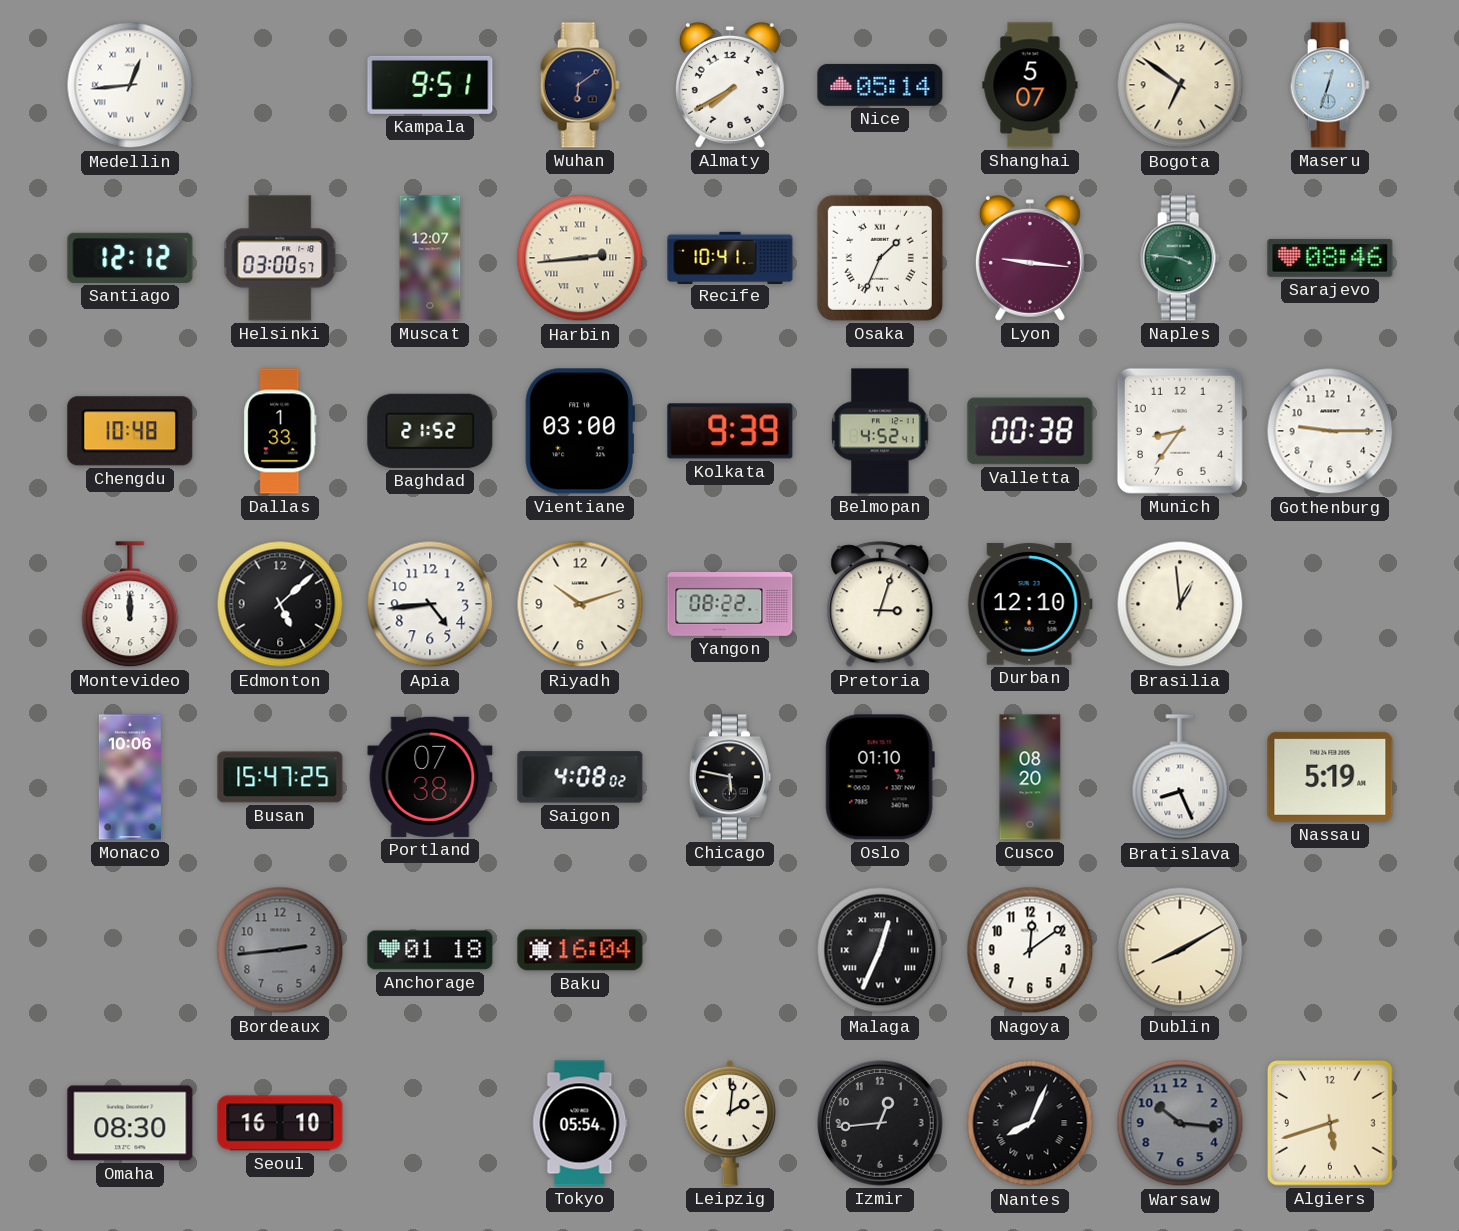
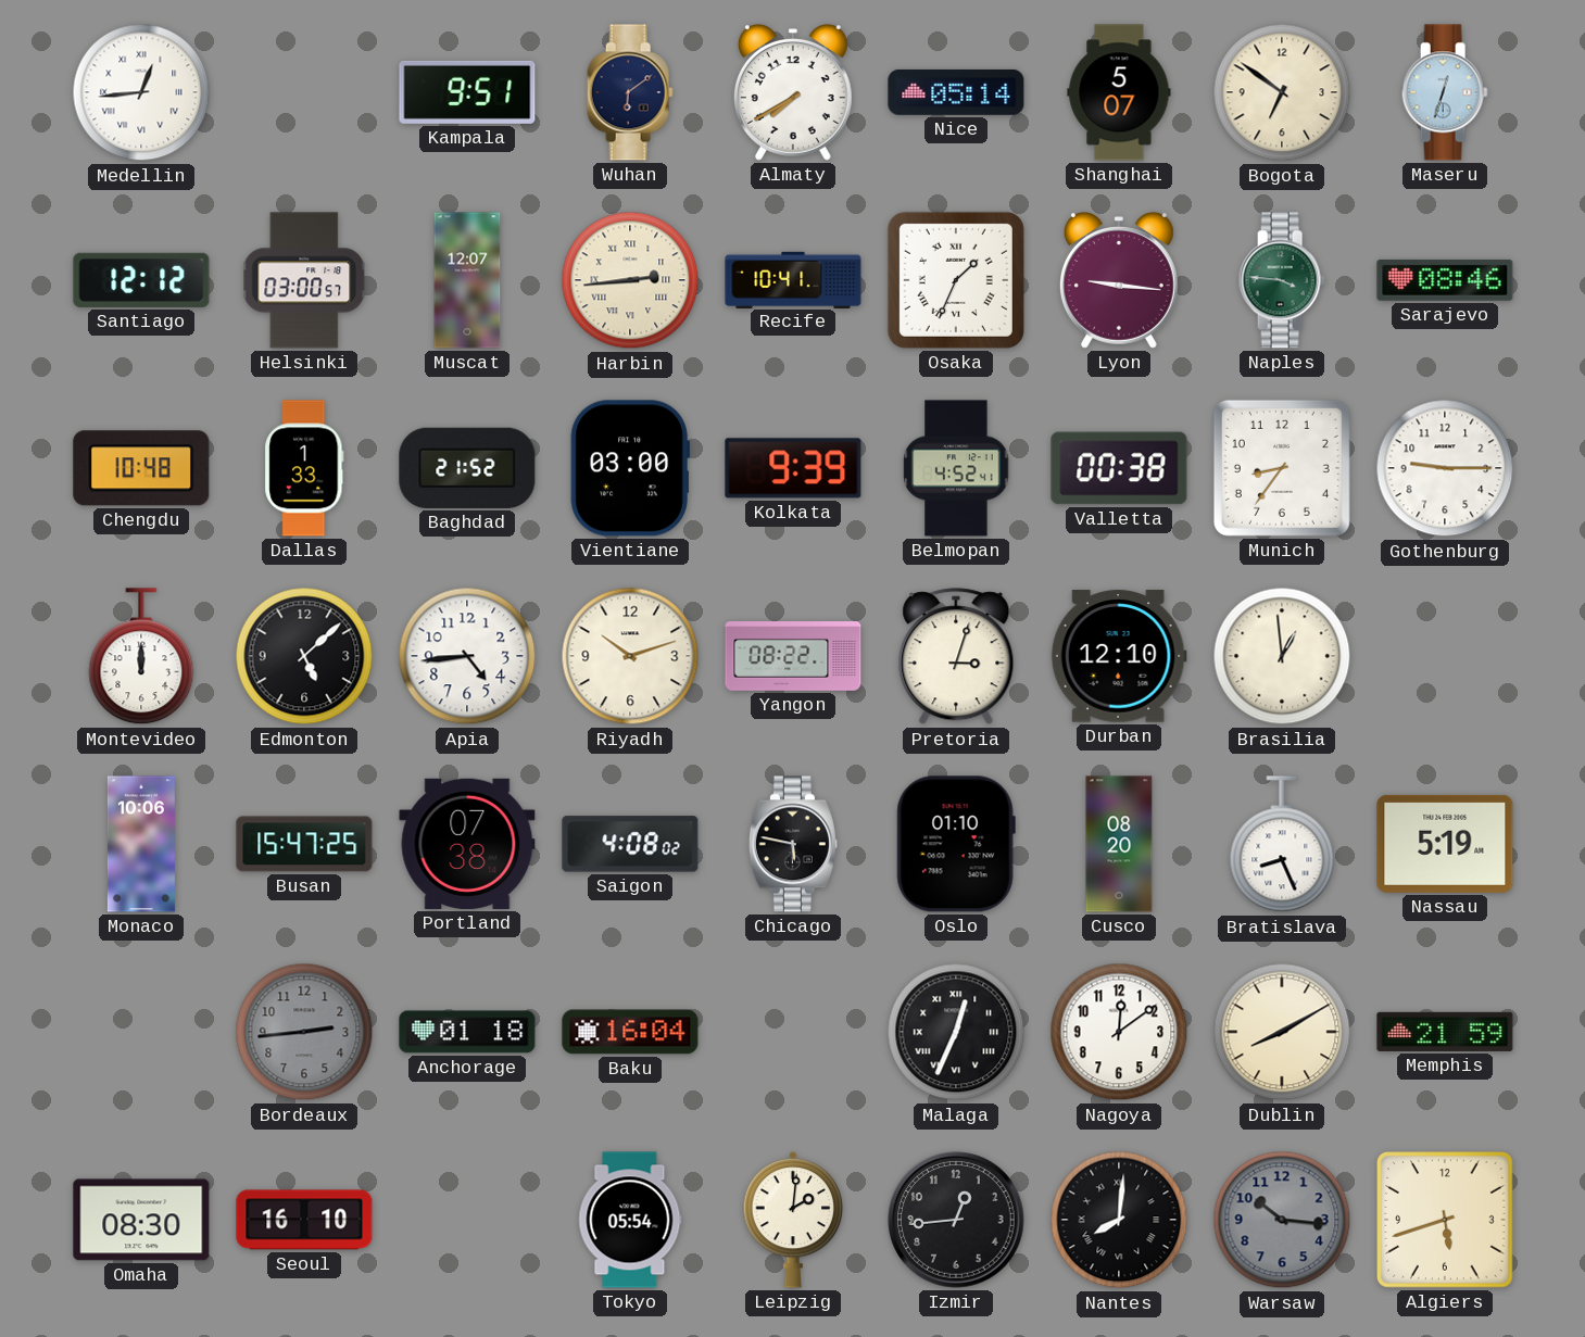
Memphis: none -> 21:59 (1445, 1032)
Nantes: 8:04 -> 8:01 (1119, 1220)
